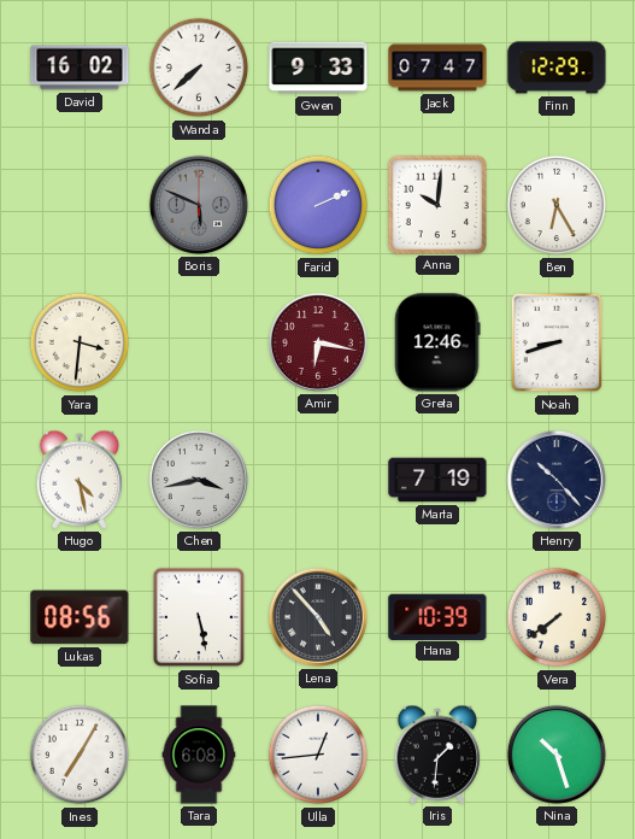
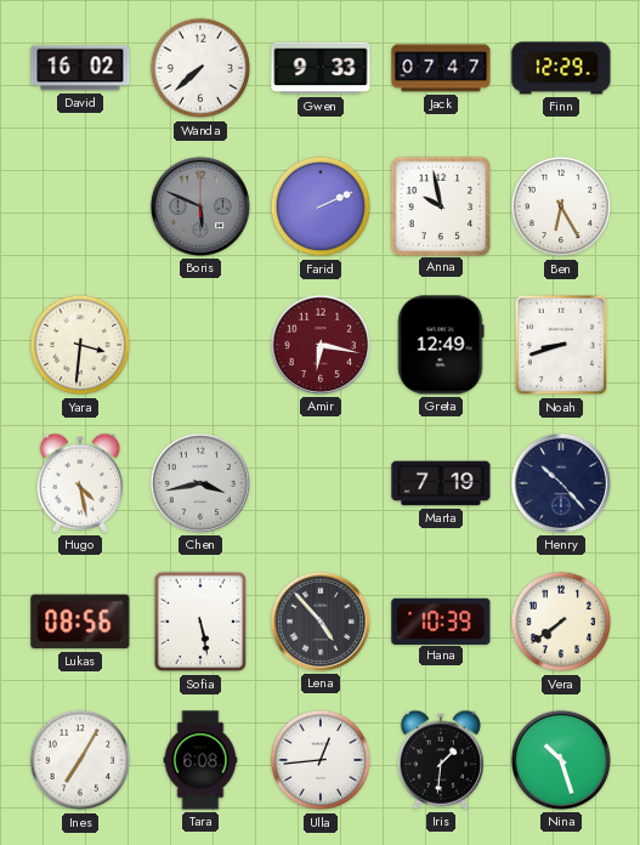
Anna: 10:01 -> 9:58 (440, 205)
Greta: 12:46 -> 12:49 (441, 345)
